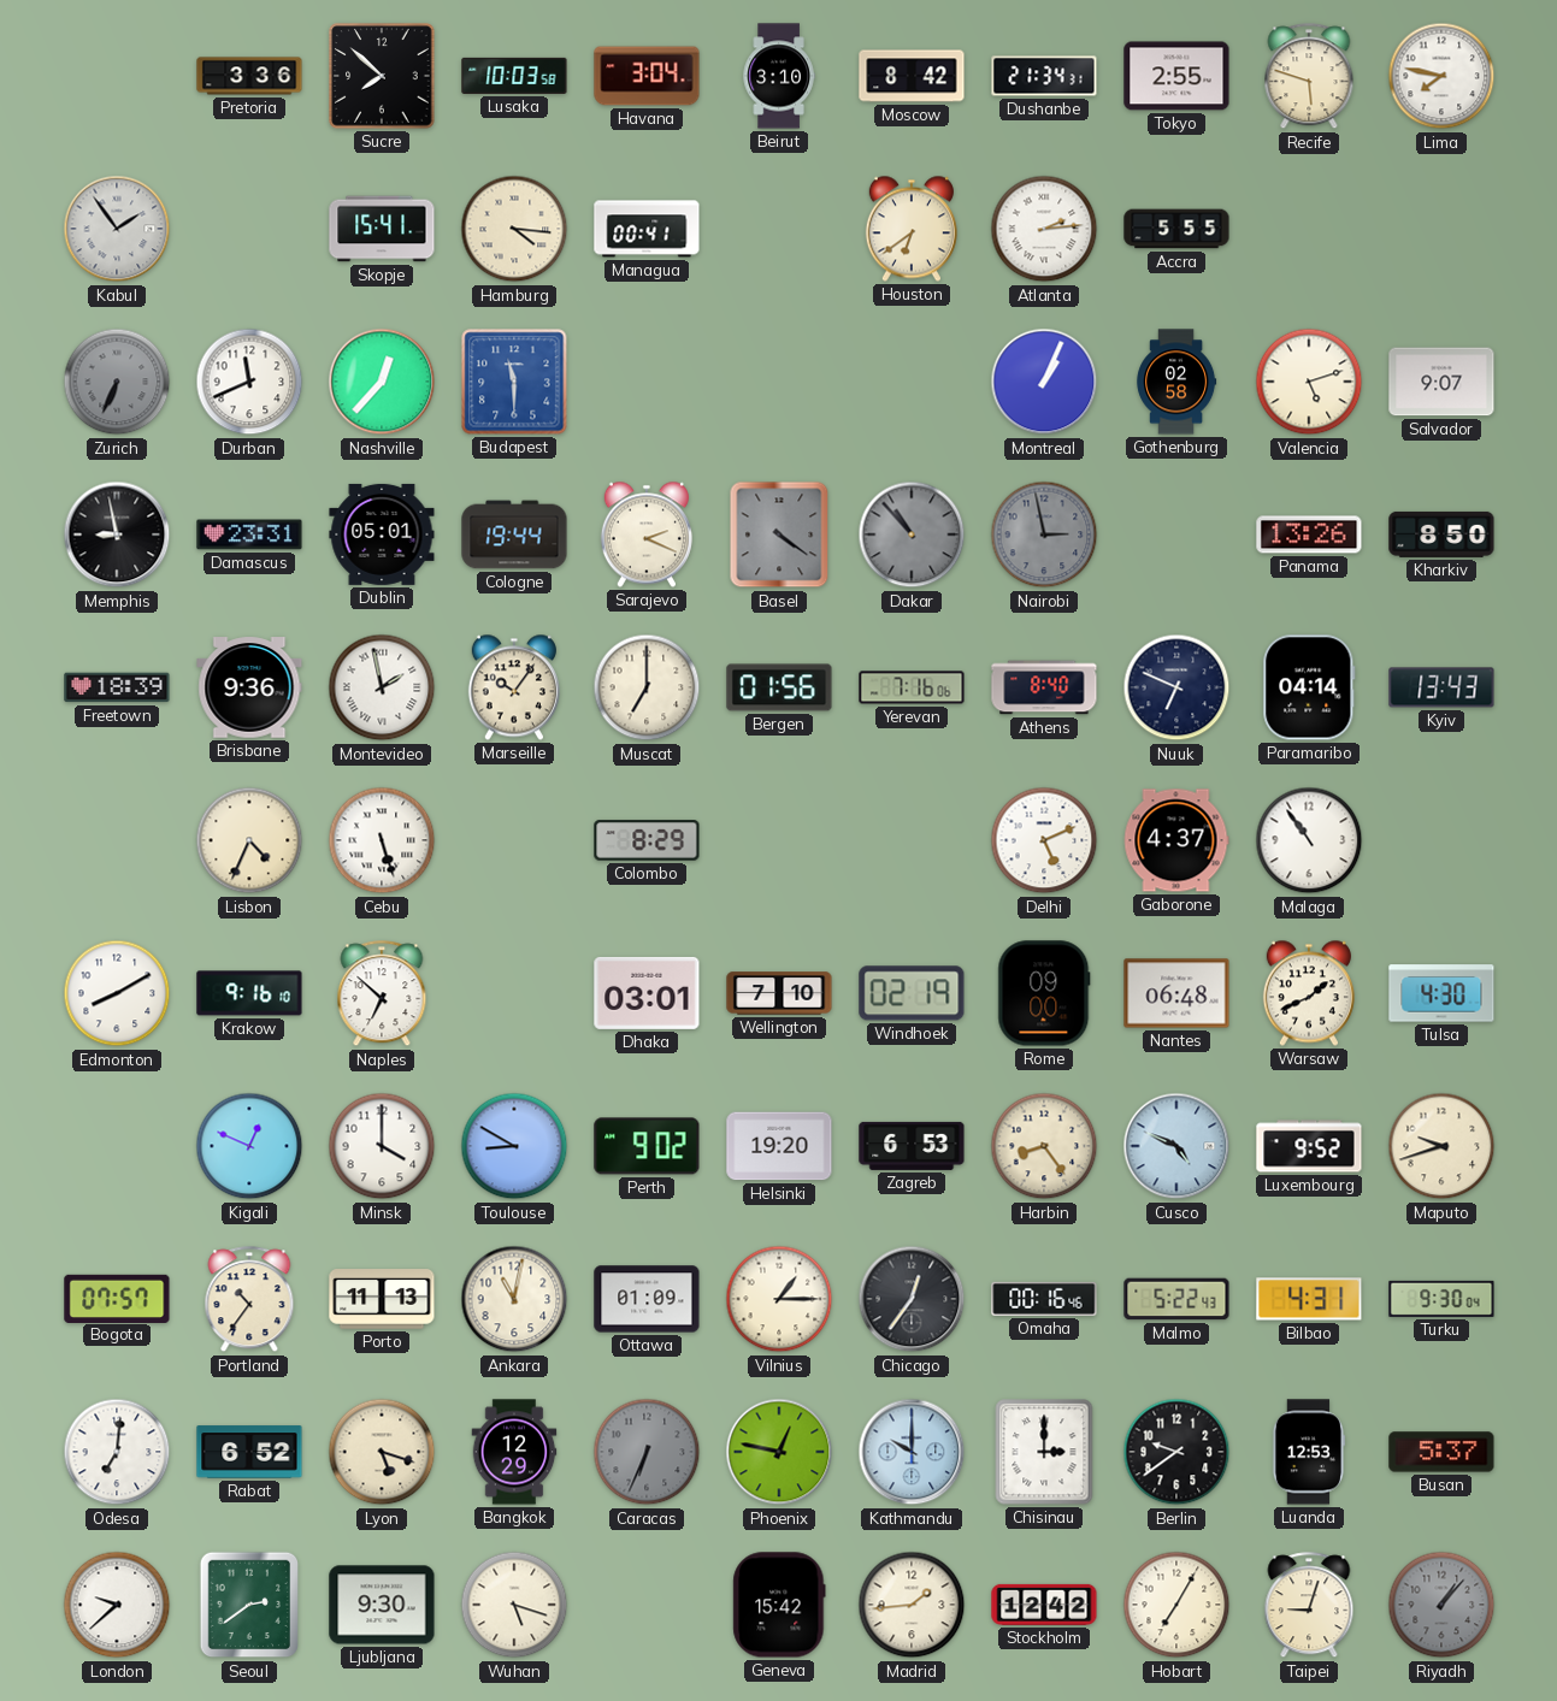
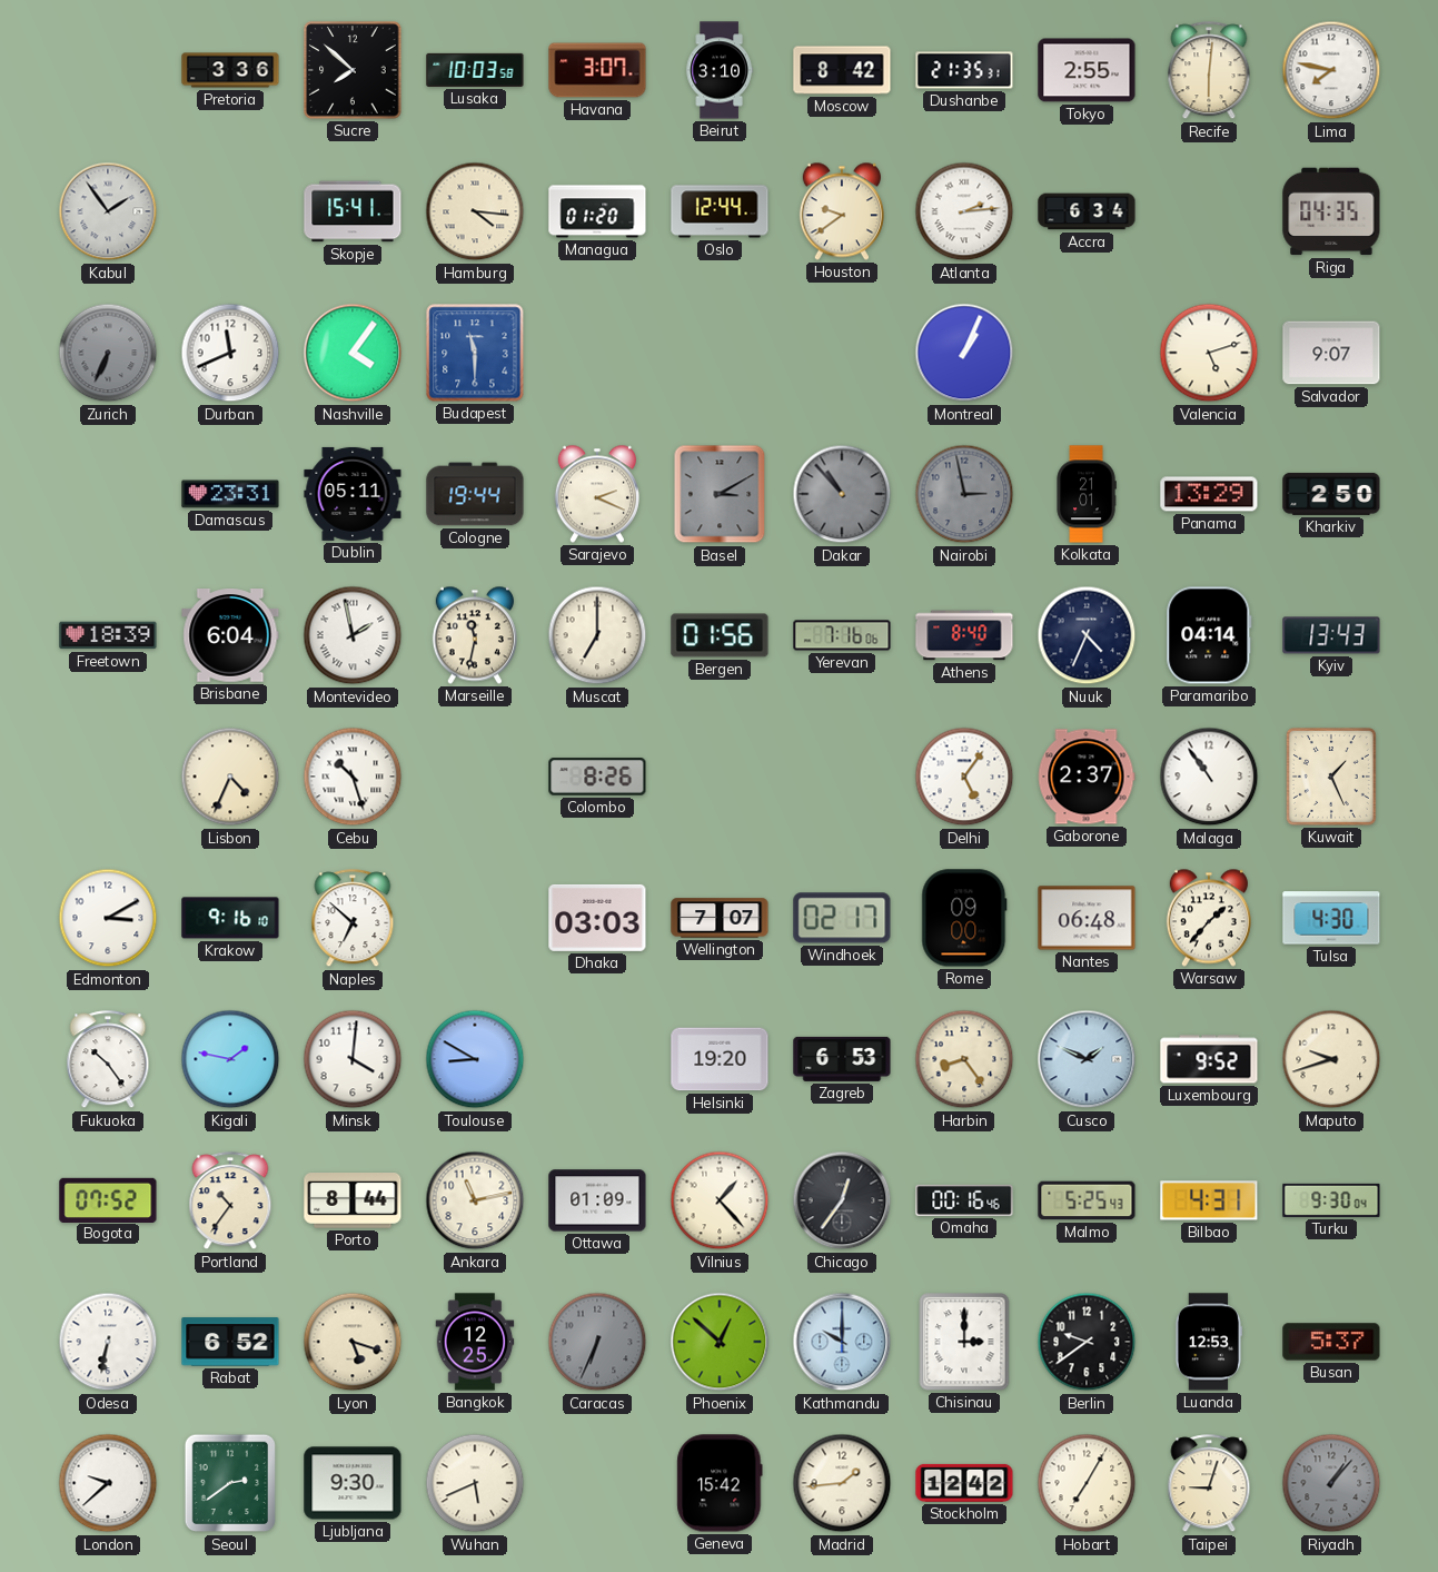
Havana: 3:04 -> 3:07 (597, 70)
Dushanbe: 21:34 -> 21:35 (964, 70)
Recife: 5:48 -> 6:01 (1209, 71)
Managua: 00:41 -> 01:20 (597, 211)
Oslo: none -> 12:44 (720, 211)
Houston: 6:39 -> 9:39 (842, 211)
Accra: 5:55 -> 6:34 (1087, 211)
Riga: none -> 04:35 (1331, 211)
Nashville: 12:37 -> 4:06 (353, 353)
Gothenburg: 02:58 -> none (1176, 382)
Memphis: 8:58 -> none (117, 534)
Dublin: 05:01 -> 05:11 (353, 494)
Basel: 4:21 -> 3:10 (720, 494)
Kolkata: none -> 21:01 (1087, 494)
Panama: 13:26 -> 13:29 (1209, 494)
Kharkiv: 8:50 -> 2:50 (1331, 494)
Brisbane: 9:36 -> 6:04 (230, 635)
Marseille: 10:06 -> 11:32 (475, 635)
Nuuk: 6:49 -> 4:34 (1087, 635)
Cebu: 5:27 -> 10:27 (353, 777)
Colombo: 8:29 -> 8:26 (597, 777)
Delhi: 5:11 -> 5:06 (964, 777)
Gaborone: 4:37 -> 2:37 (1087, 777)
Kuwait: none -> 1:26 (1331, 777)
Edmonton: 8:10 -> 3:10 (108, 918)
Dhaka: 03:01 -> 03:03 (597, 918)
Wellington: 7:10 -> 7:07 (720, 918)
Windhoek: 02:19 -> 02:17 (842, 918)
Warsaw: 1:41 -> 1:37 (1209, 918)
Fukuoka: none -> 10:24 (108, 1060)
Kigali: 12:49 -> 1:47 (230, 1059)
Minsk: 4:00 -> 4:01 (353, 1059)
Perth: 9:02 -> none (647, 1146)
Cusco: 4:49 -> 1:49 (1087, 1059)
Bogota: 07:57 -> 07:52 (108, 1199)
Porto: 11:13 -> 8:44 (353, 1200)
Ankara: 11:02 -> 11:13 (475, 1200)
Vilnius: 1:15 -> 1:23 (720, 1200)
Malmo: 5:22 -> 5:25 (1087, 1200)
Odesa: 7:01 -> 6:32 (108, 1342)
Bangkok: 12:29 -> 12:25 (475, 1342)
Phoenix: 12:47 -> 12:52 (720, 1342)
Wuhan: 5:18 -> 5:41 (475, 1483)
